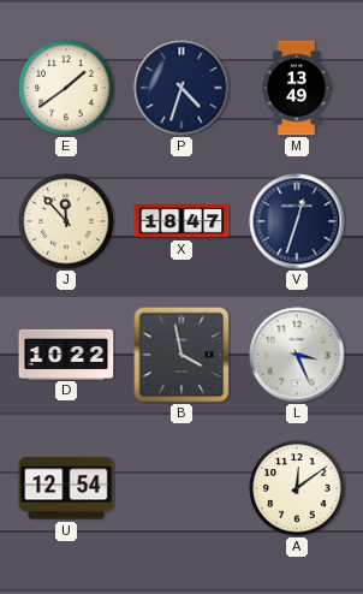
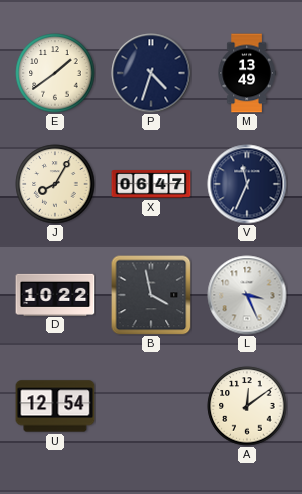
J: 11:53 -> 8:05 (55, 184)
X: 18:47 -> 06:47 (151, 184)
V: 12:33 -> 11:34 (247, 184)
